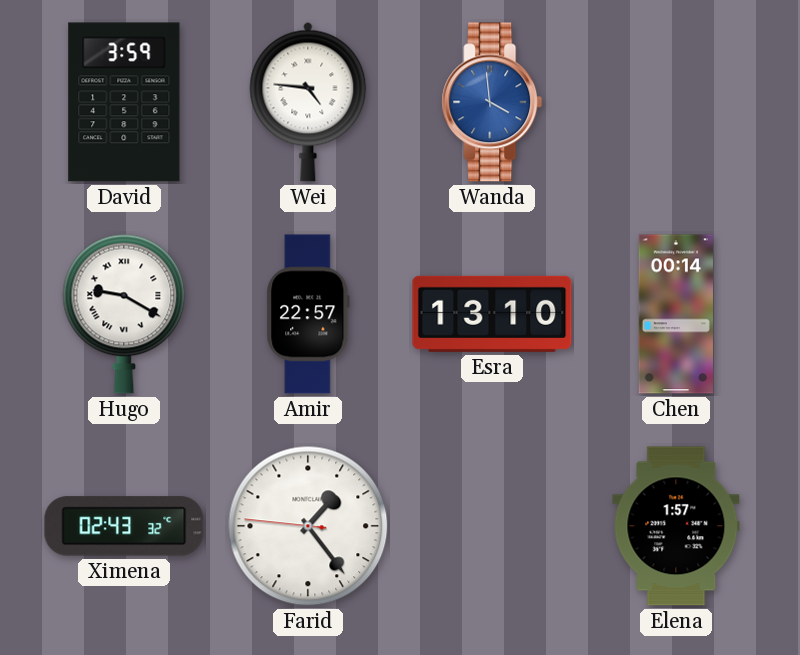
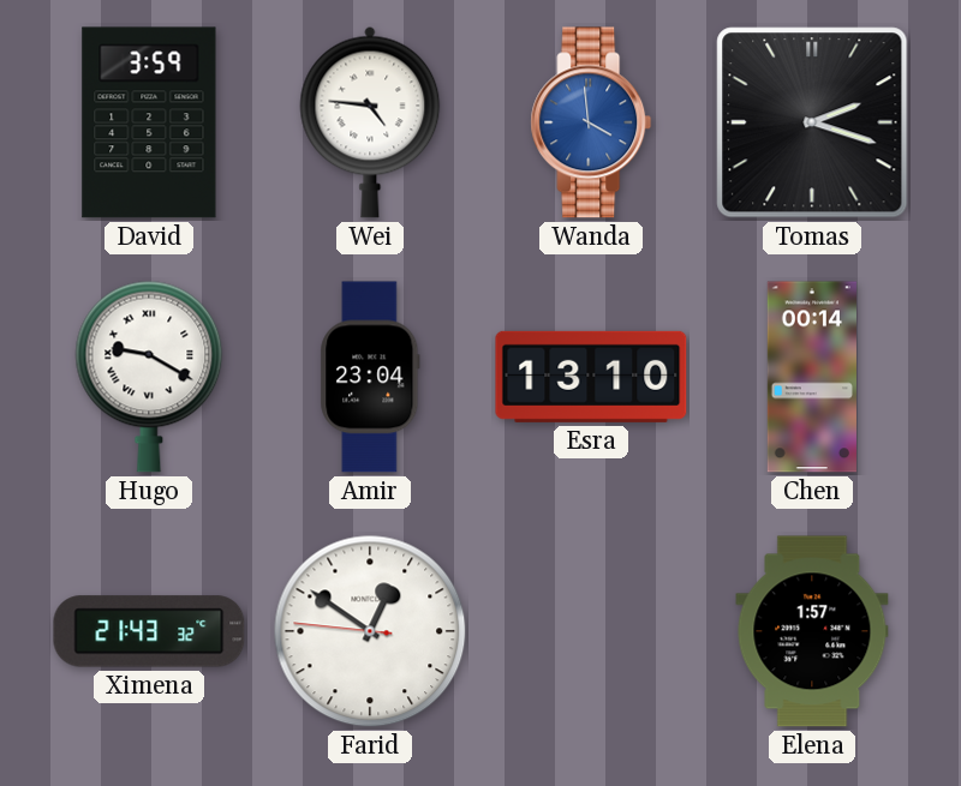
Tomas: none -> 2:18 (812, 122)
Amir: 22:57 -> 23:04 (370, 377)
Ximena: 02:43 -> 21:43 (149, 631)
Farid: 1:23 -> 12:50 (370, 631)
